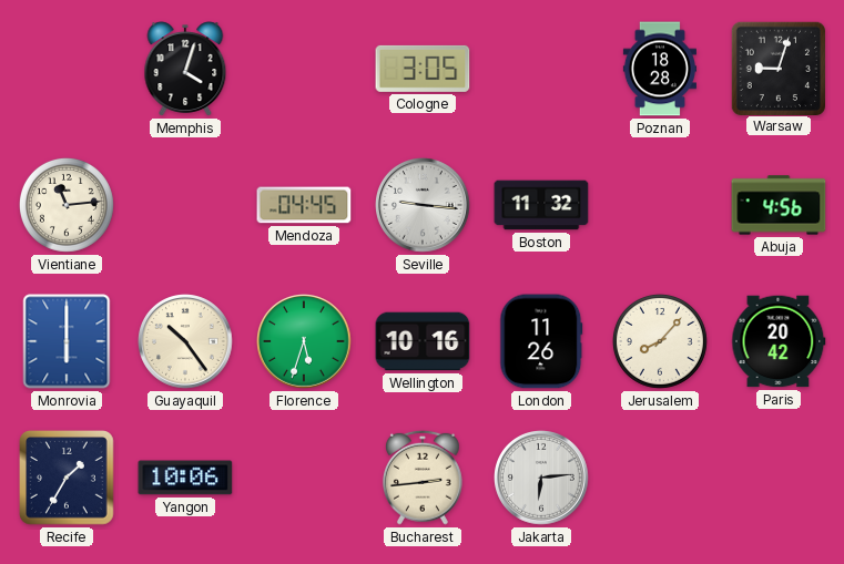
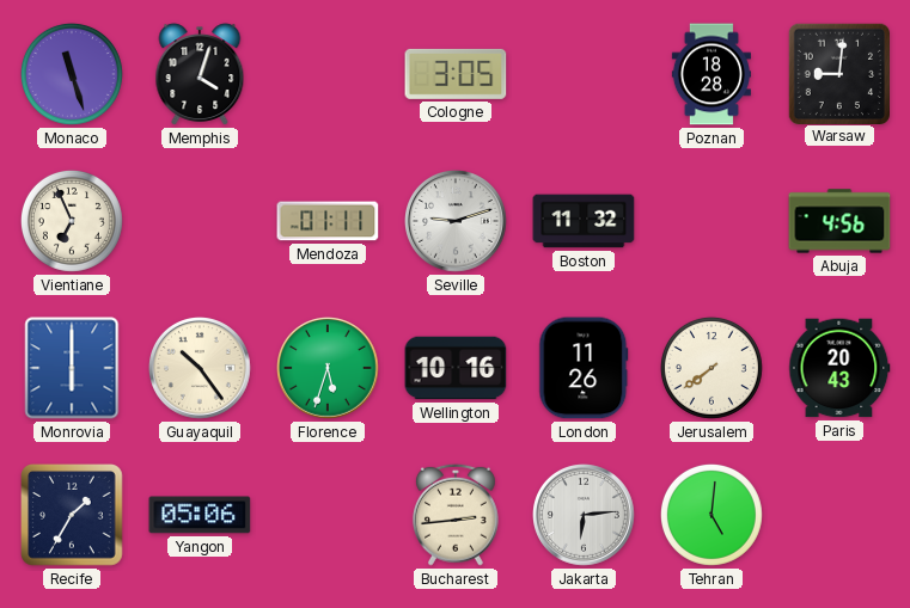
Monaco: none -> 11:27 (72, 74)
Warsaw: 9:03 -> 9:01 (838, 73)
Vientiane: 11:14 -> 6:56 (72, 221)
Mendoza: 04:45 -> 01:11 (328, 221)
Seville: 9:16 -> 9:12 (457, 222)
Jerusalem: 8:07 -> 7:39 (711, 368)
Paris: 20:42 -> 20:43 (839, 368)
Yangon: 10:06 -> 05:06 (200, 515)
Tehran: none -> 5:01 (711, 515)
